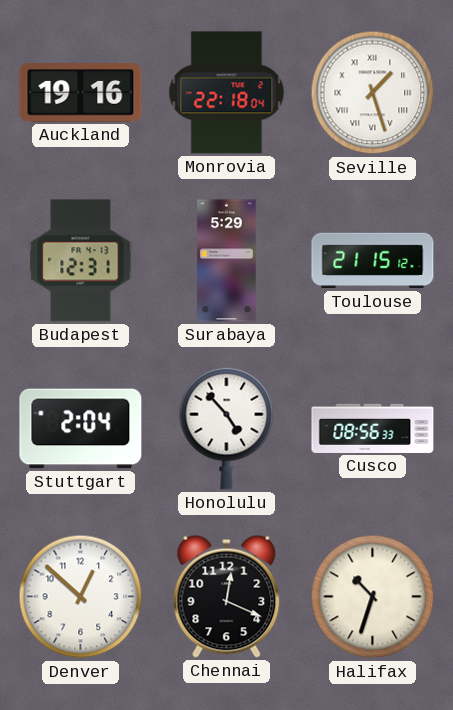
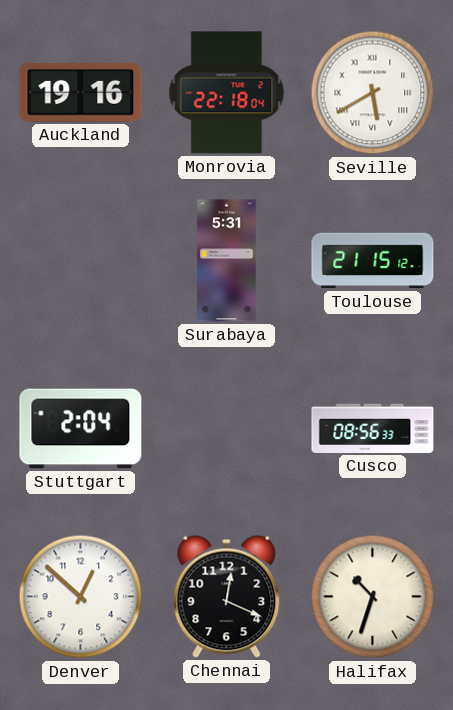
Seville: 1:27 -> 5:40 (373, 93)
Budapest: 12:31 -> none (81, 261)
Surabaya: 5:29 -> 5:31 (227, 261)
Honolulu: 4:53 -> none (227, 428)
